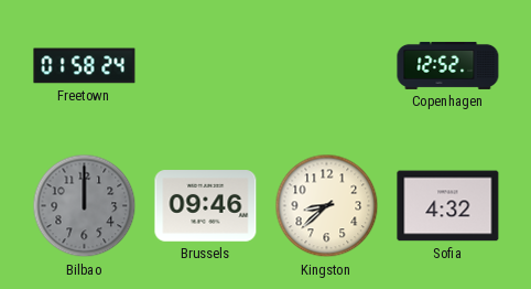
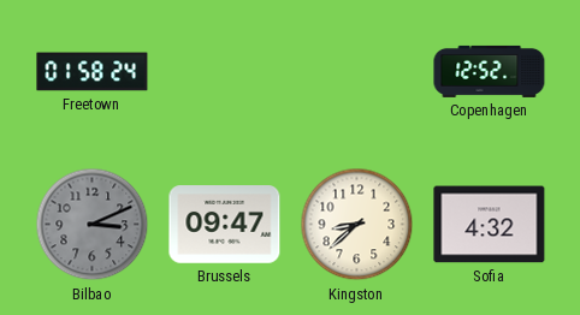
Bilbao: 12:00 -> 3:11 (93, 225)
Brussels: 09:46 -> 09:47 (225, 225)
